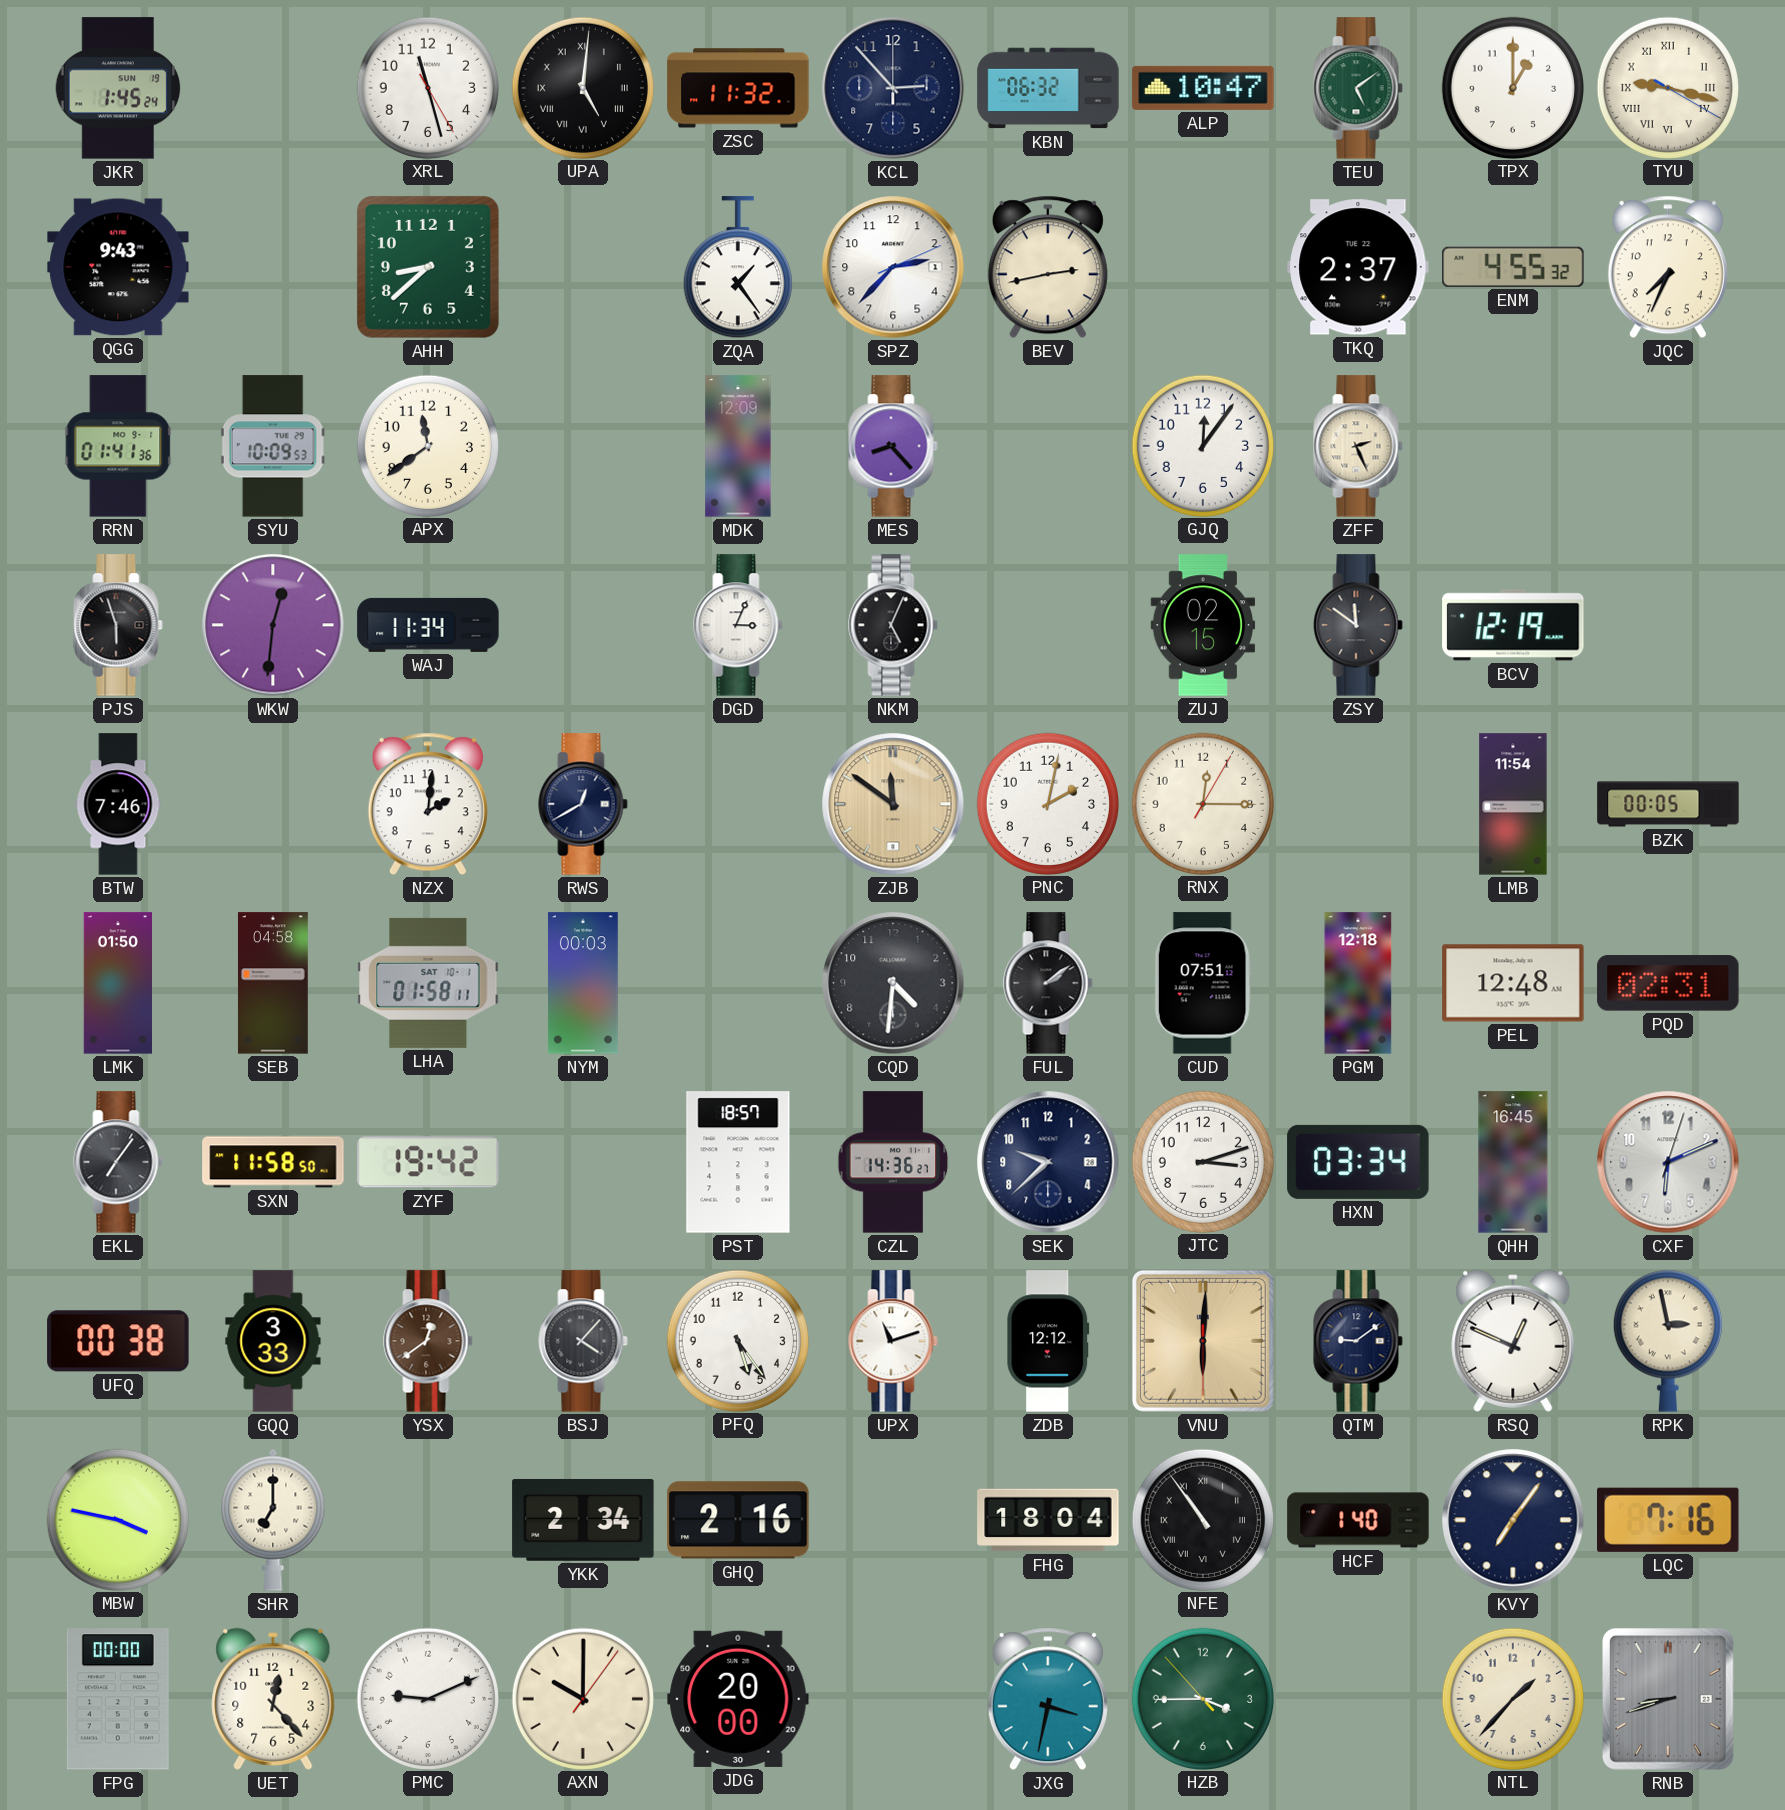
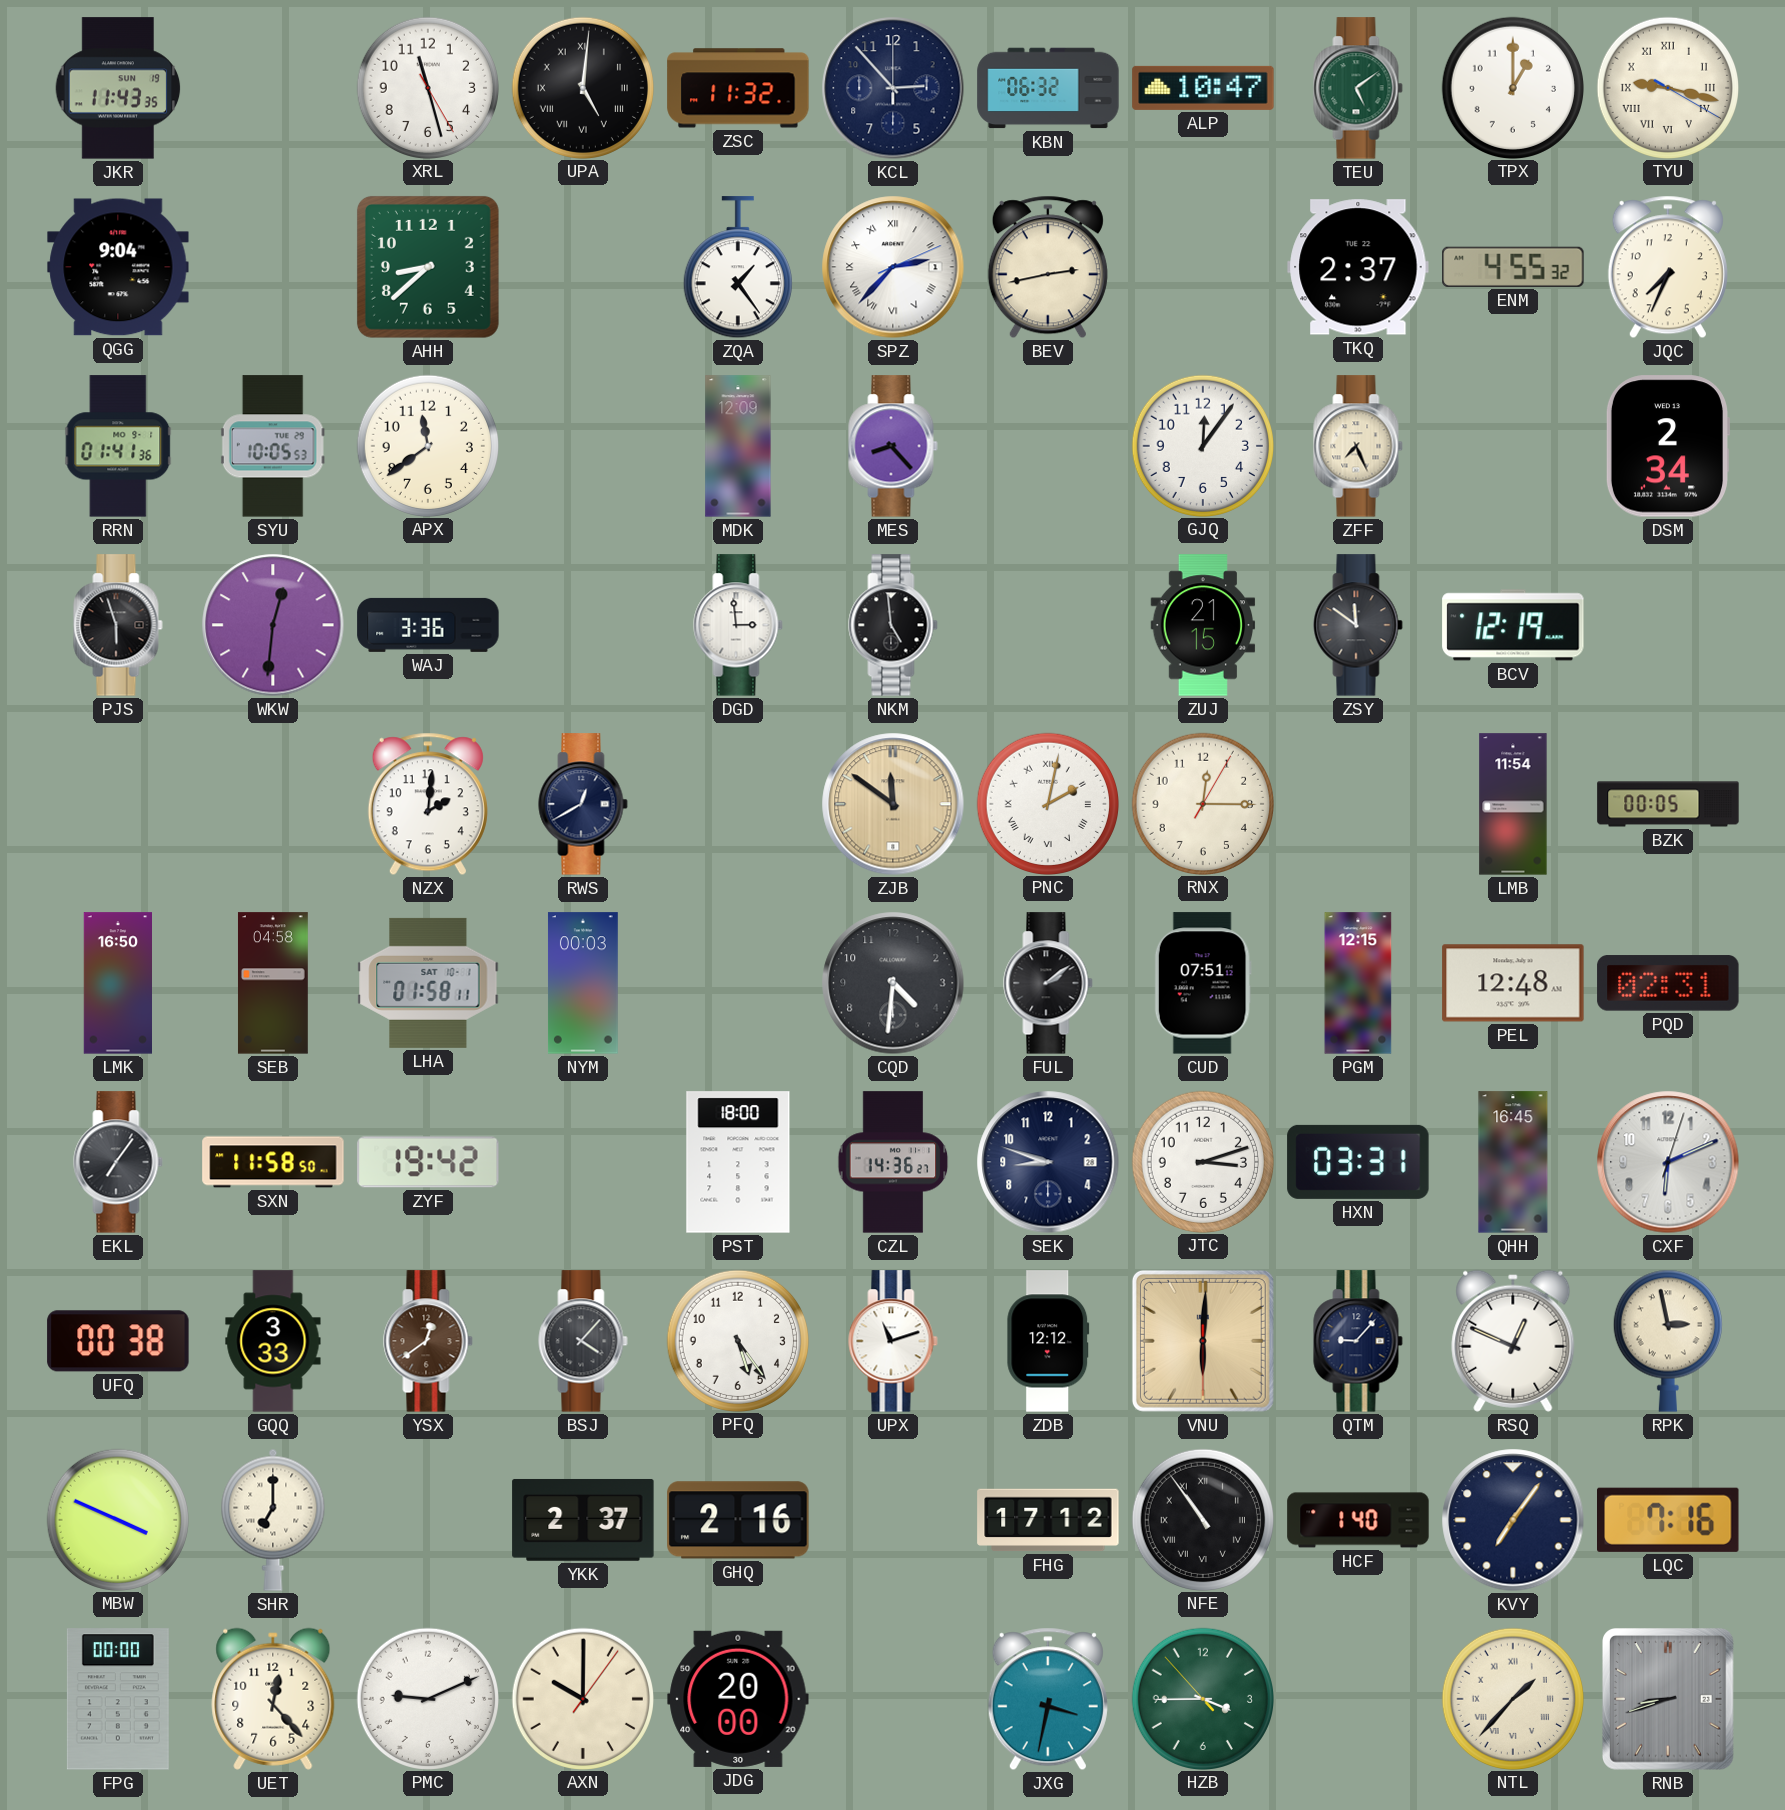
JKR: 1:45 -> 11:43 (118, 88)
QGG: 9:43 -> 9:04 (118, 267)
SPZ numerals: Arabic -> Roman (893, 267)
SYU: 10:09 -> 10:05 (273, 446)
ZFF: 2:26 -> 7:26 (1358, 446)
DSM: none -> 2:34 (1667, 446)
WAJ: 11:34 -> 3:36 (428, 625)
DGD: 3:04 -> 2:59 (738, 625)
NKM: 5:04 -> 4:59 (893, 625)
ZUJ: 02:15 -> 21:15 (1203, 625)
BTW: 7:46 -> none (118, 804)
PNC numerals: Arabic -> Roman (1047, 803)
LMK: 01:50 -> 16:50 (117, 983)
PGM: 12:18 -> 12:15 (1358, 983)
PST: 18:57 -> 18:00 (738, 1162)
SEK: 9:38 -> 8:48 (1048, 1162)
HXN: 03:34 -> 03:31 (1358, 1162)
QTM: 9:09 -> 9:07 (1358, 1341)
MBW: 3:47 -> 3:49 (117, 1519)
YKK: 2:34 -> 2:37 (583, 1520)
FHG: 18:04 -> 17:12 (1048, 1520)
NTL numerals: Arabic -> Roman (1512, 1698)
